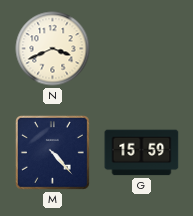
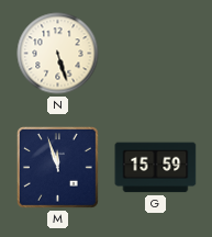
N: 3:41 -> 5:27 (58, 54)
M: 4:23 -> 11:57 (57, 167)
